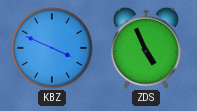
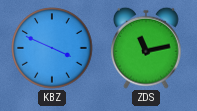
ZDS: 4:56 -> 11:13 (147, 48)
